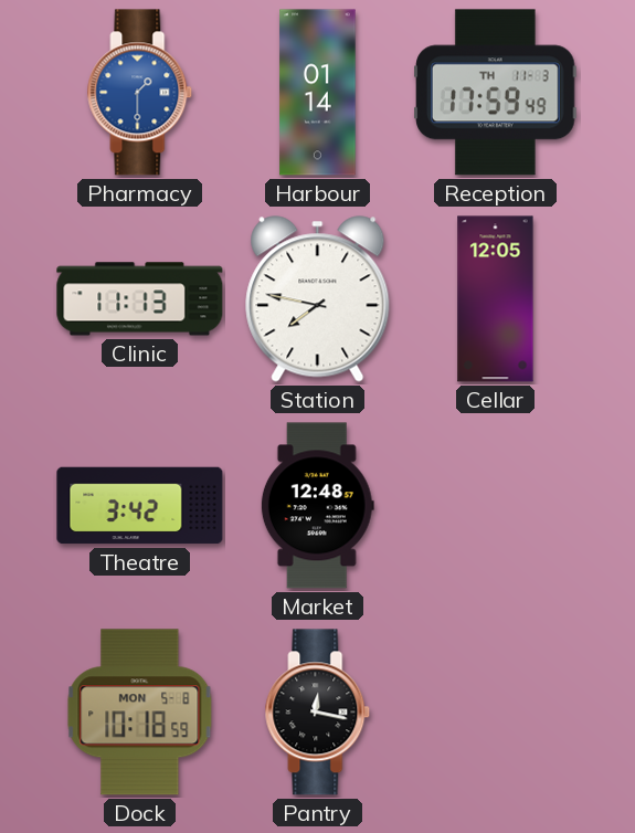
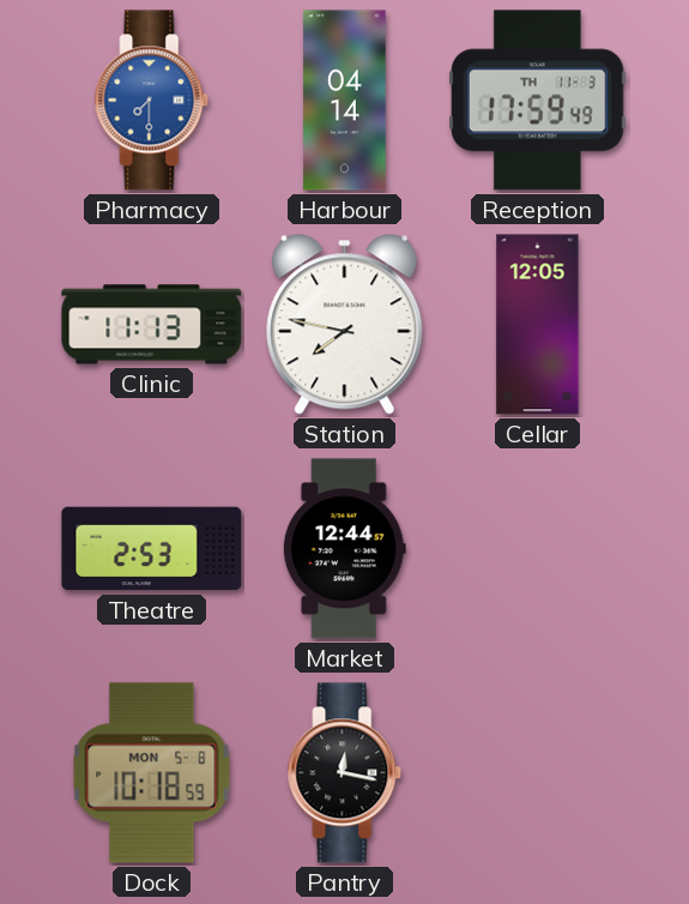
Pharmacy: 1:30 -> 7:30 (152, 101)
Harbour: 01:14 -> 04:14 (345, 101)
Theatre: 3:42 -> 2:53 (152, 549)
Market: 12:48 -> 12:44 (344, 549)
